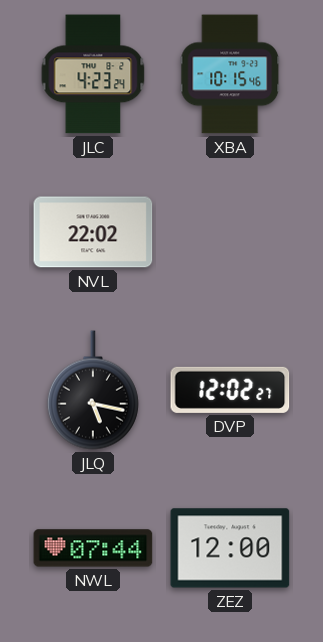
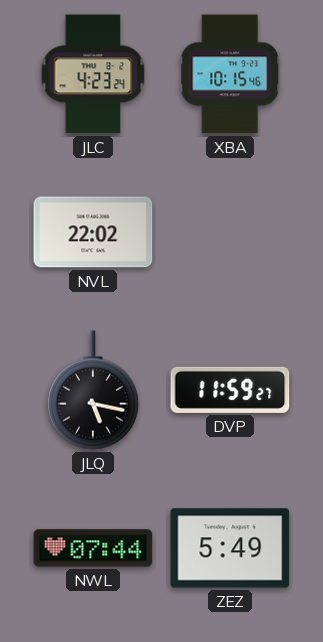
DVP: 12:02 -> 11:59 (230, 390)
ZEZ: 12:00 -> 5:49 (230, 548)
